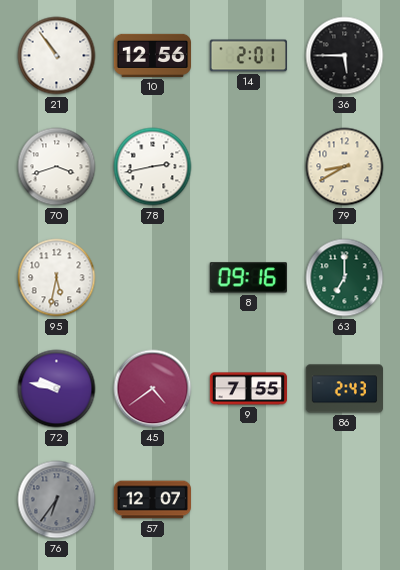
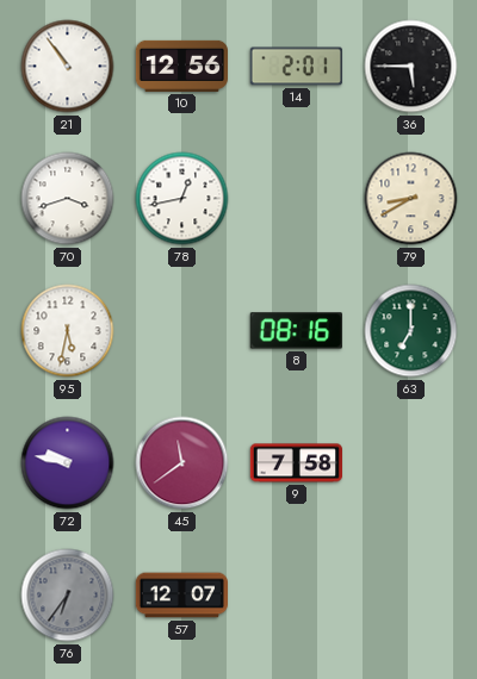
78: 2:43 -> 12:43 (182, 199)
8: 09:16 -> 08:16 (296, 331)
45: 4:39 -> 11:39 (182, 463)
9: 7:55 -> 7:58 (297, 463)
86: 2:43 -> none (344, 389)
